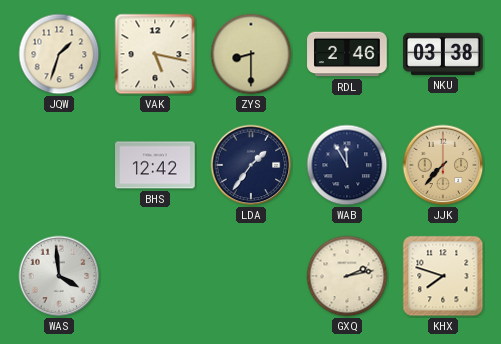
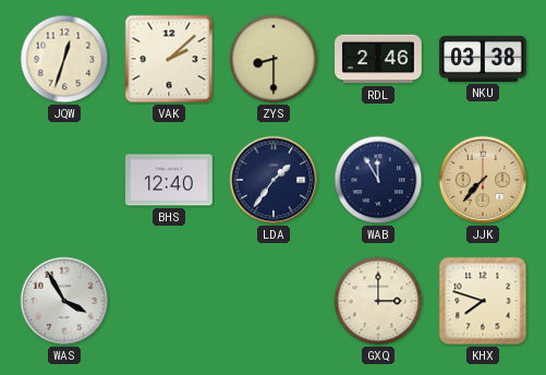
JQW: 1:33 -> 12:33 (64, 59)
VAK: 5:17 -> 2:08 (169, 59)
BHS: 12:42 -> 12:40 (169, 180)
WAS: 3:59 -> 3:55 (64, 301)
GXQ: 2:13 -> 3:00 (378, 301)
